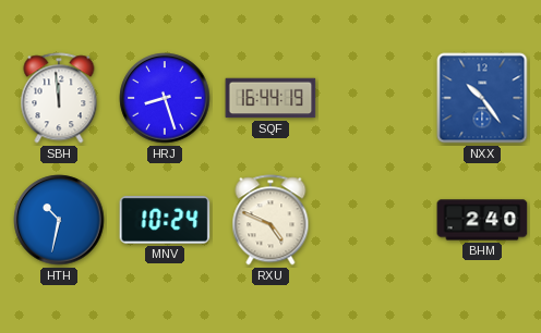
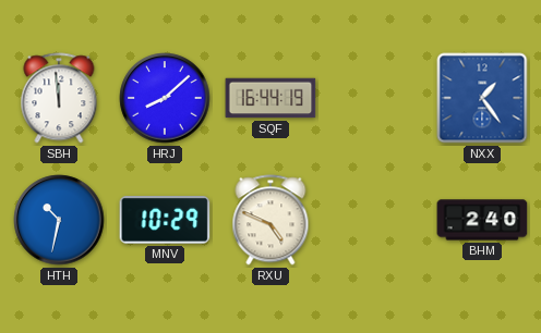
HRJ: 8:27 -> 8:08 (165, 98)
NXX: 10:24 -> 1:24 (482, 98)
MNV: 10:24 -> 10:29 (165, 221)
